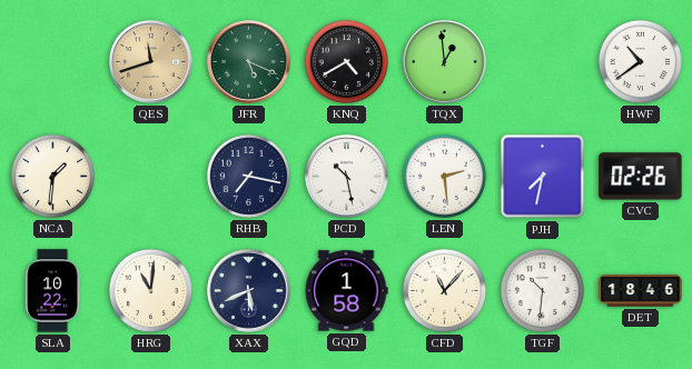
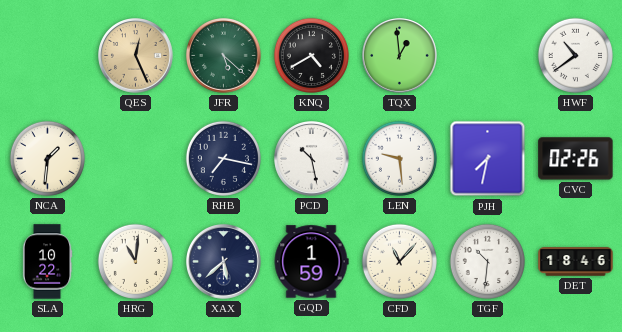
QES: 11:42 -> 12:26 (136, 56)
JFR: 5:19 -> 5:22 (224, 56)
LEN: 2:29 -> 9:29 (399, 158)
XAX: 5:41 -> 5:38 (224, 262)
GQD: 1:58 -> 1:59 (311, 262)
